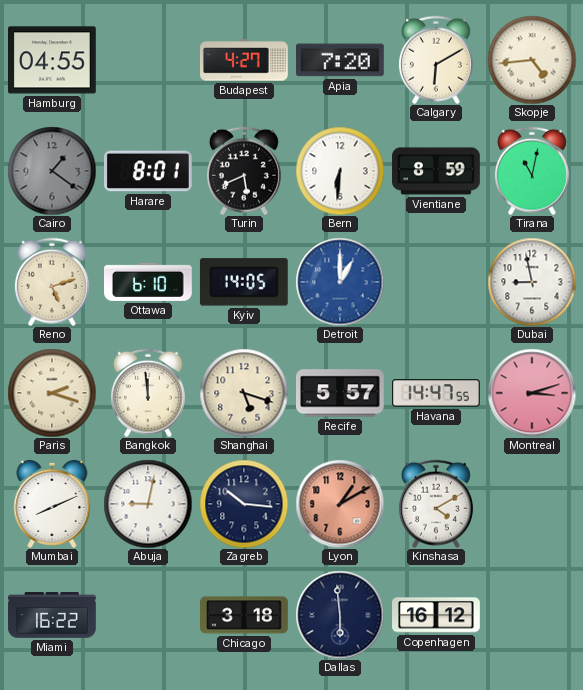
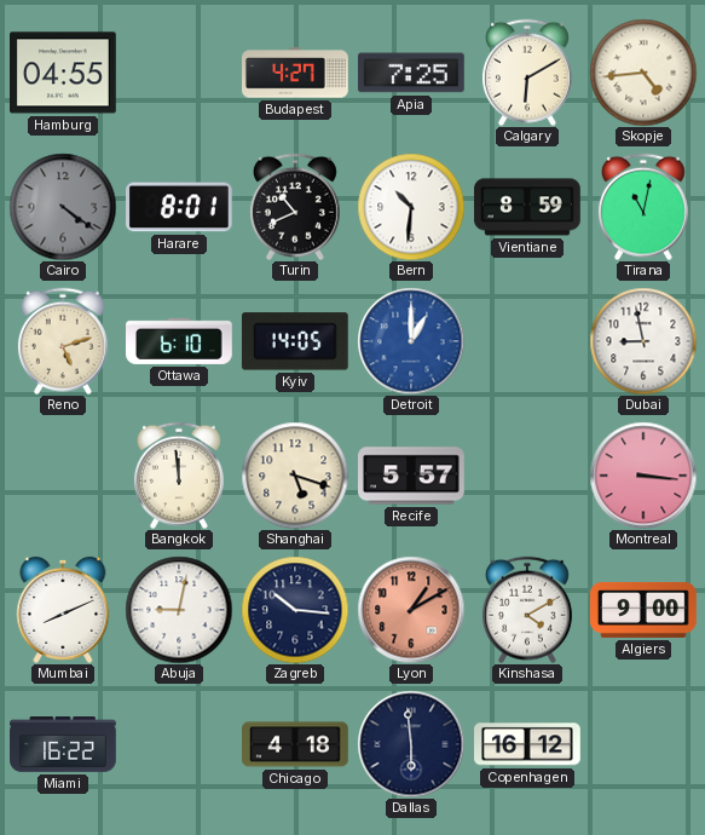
Apia: 7:20 -> 7:25 (411, 73)
Cairo: 1:21 -> 4:21 (63, 207)
Turin: 5:41 -> 10:41 (295, 207)
Bern: 6:31 -> 10:31 (411, 207)
Paris: 2:18 -> none (52, 393)
Havana: 14:47 -> none (437, 393)
Montreal: 3:12 -> 3:16 (643, 476)
Algiers: none -> 9:00 (643, 610)
Chicago: 3:18 -> 4:18 (296, 744)
